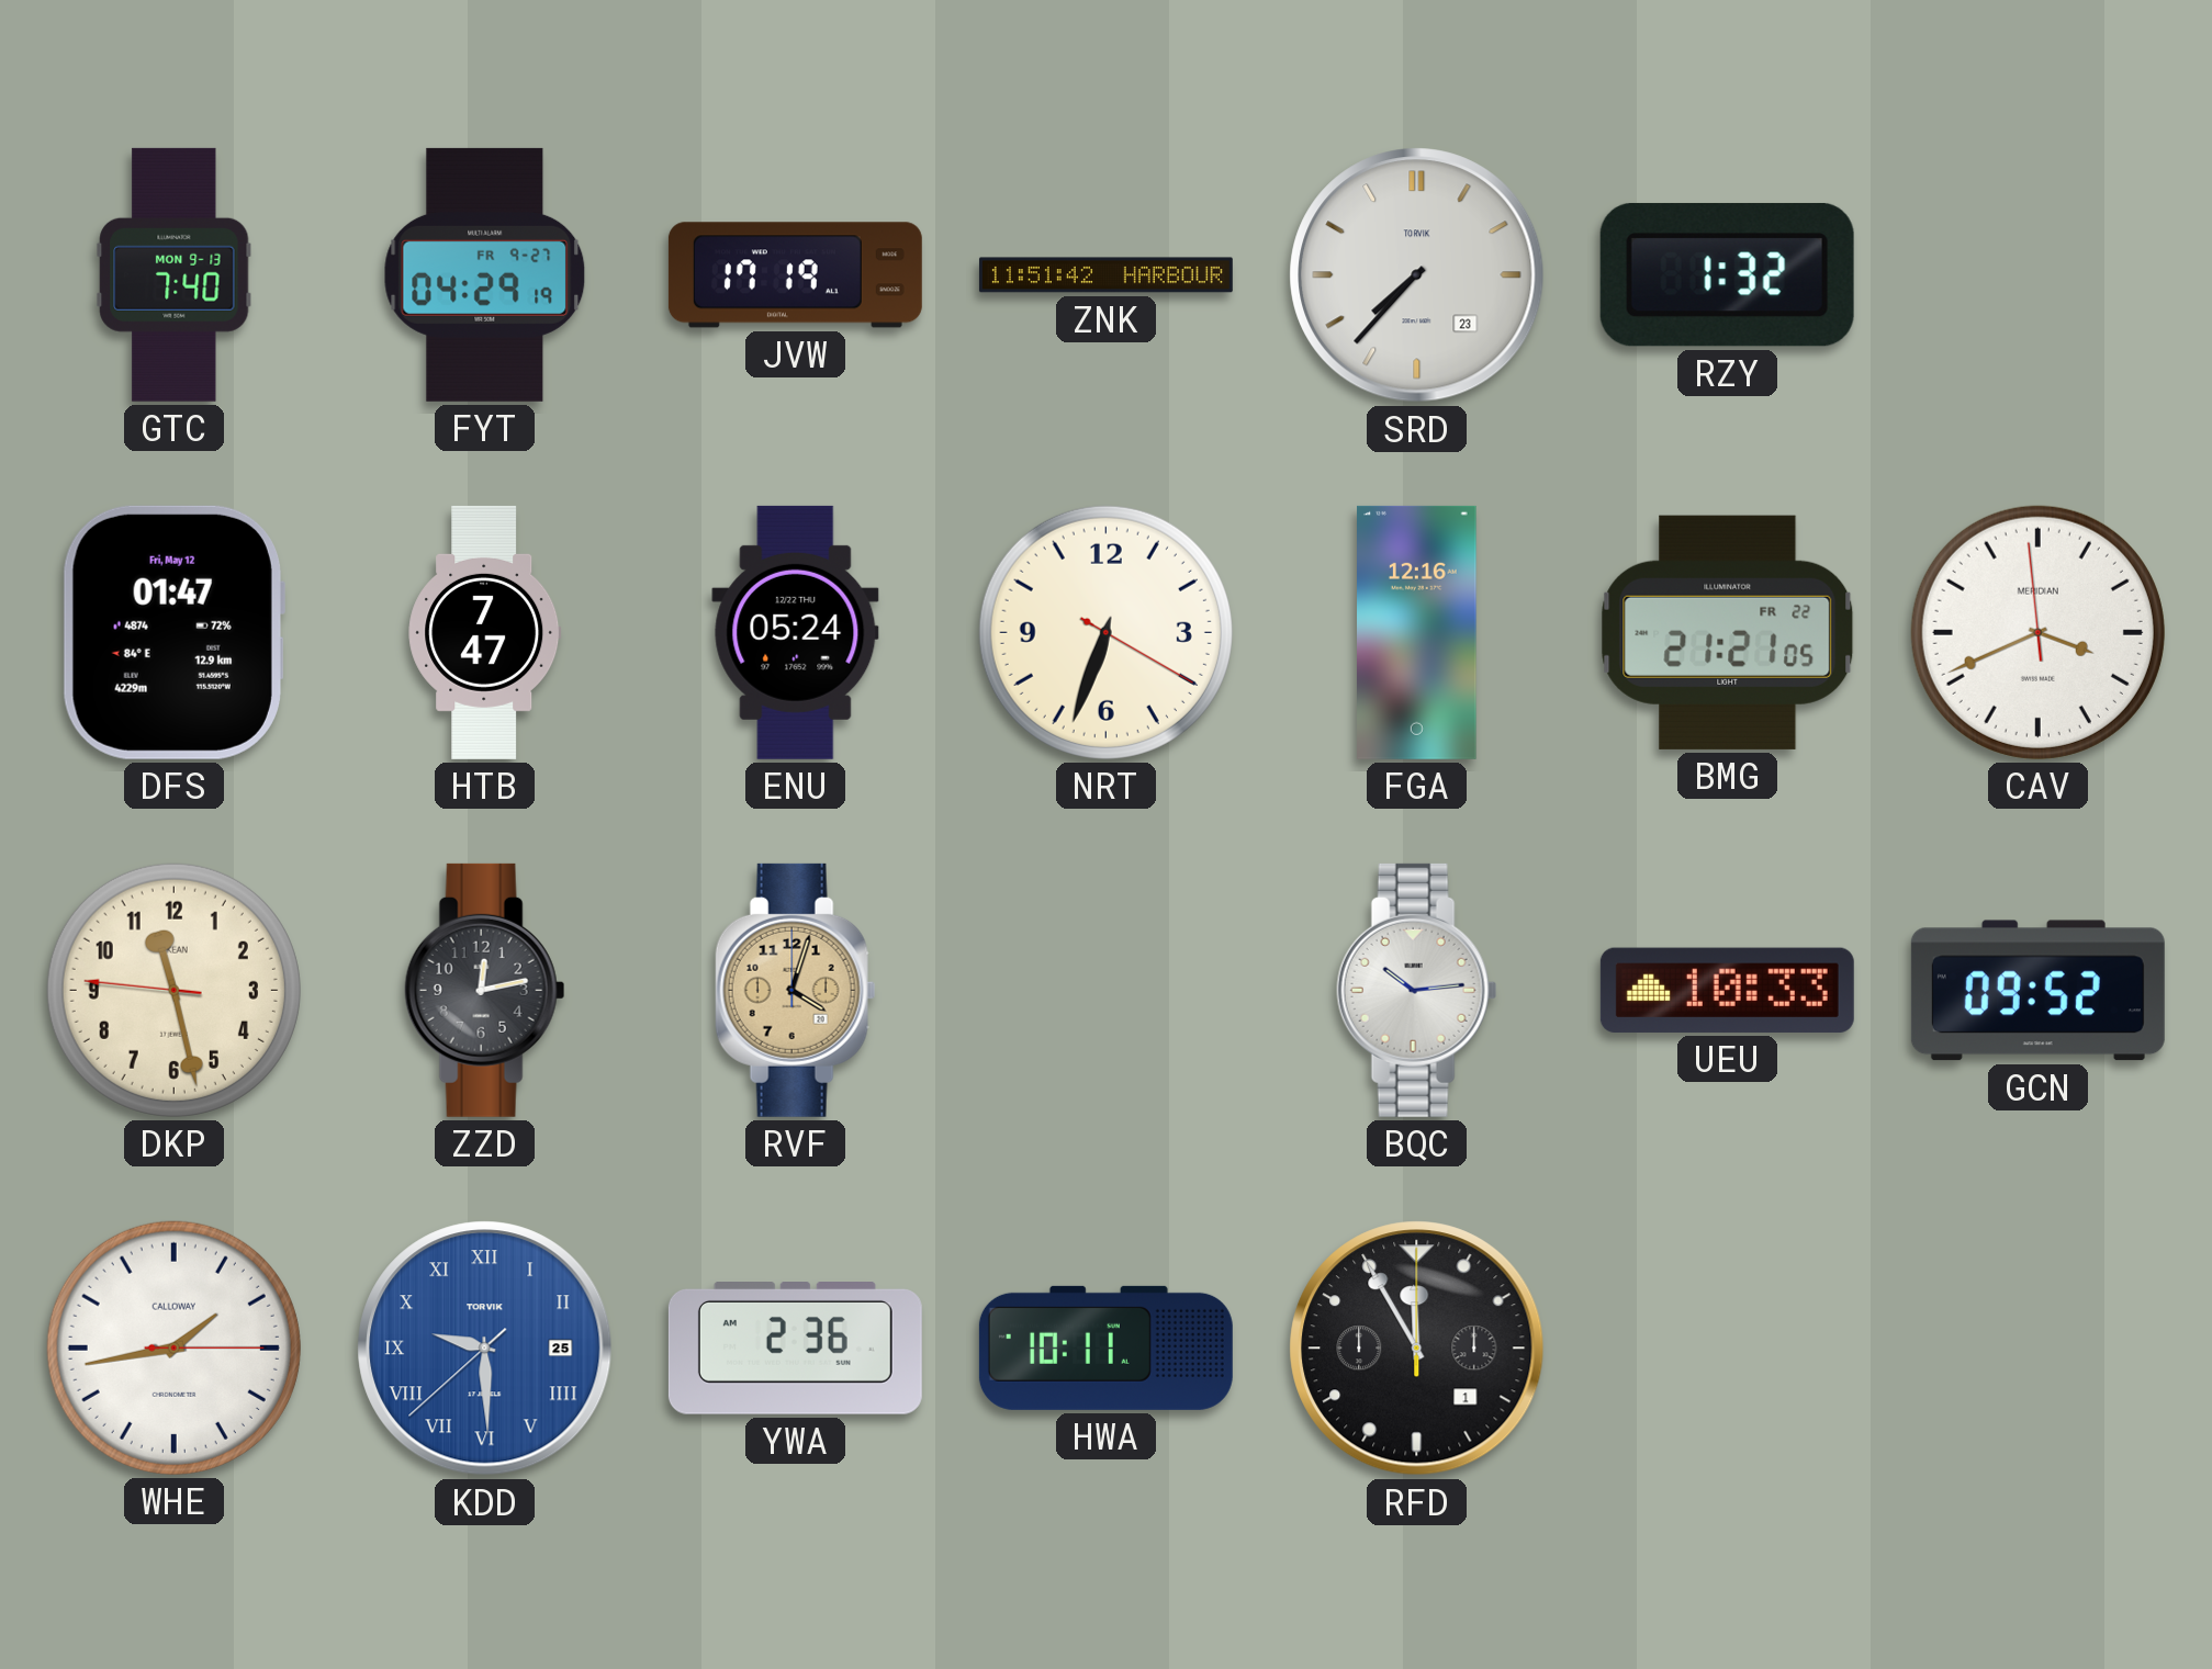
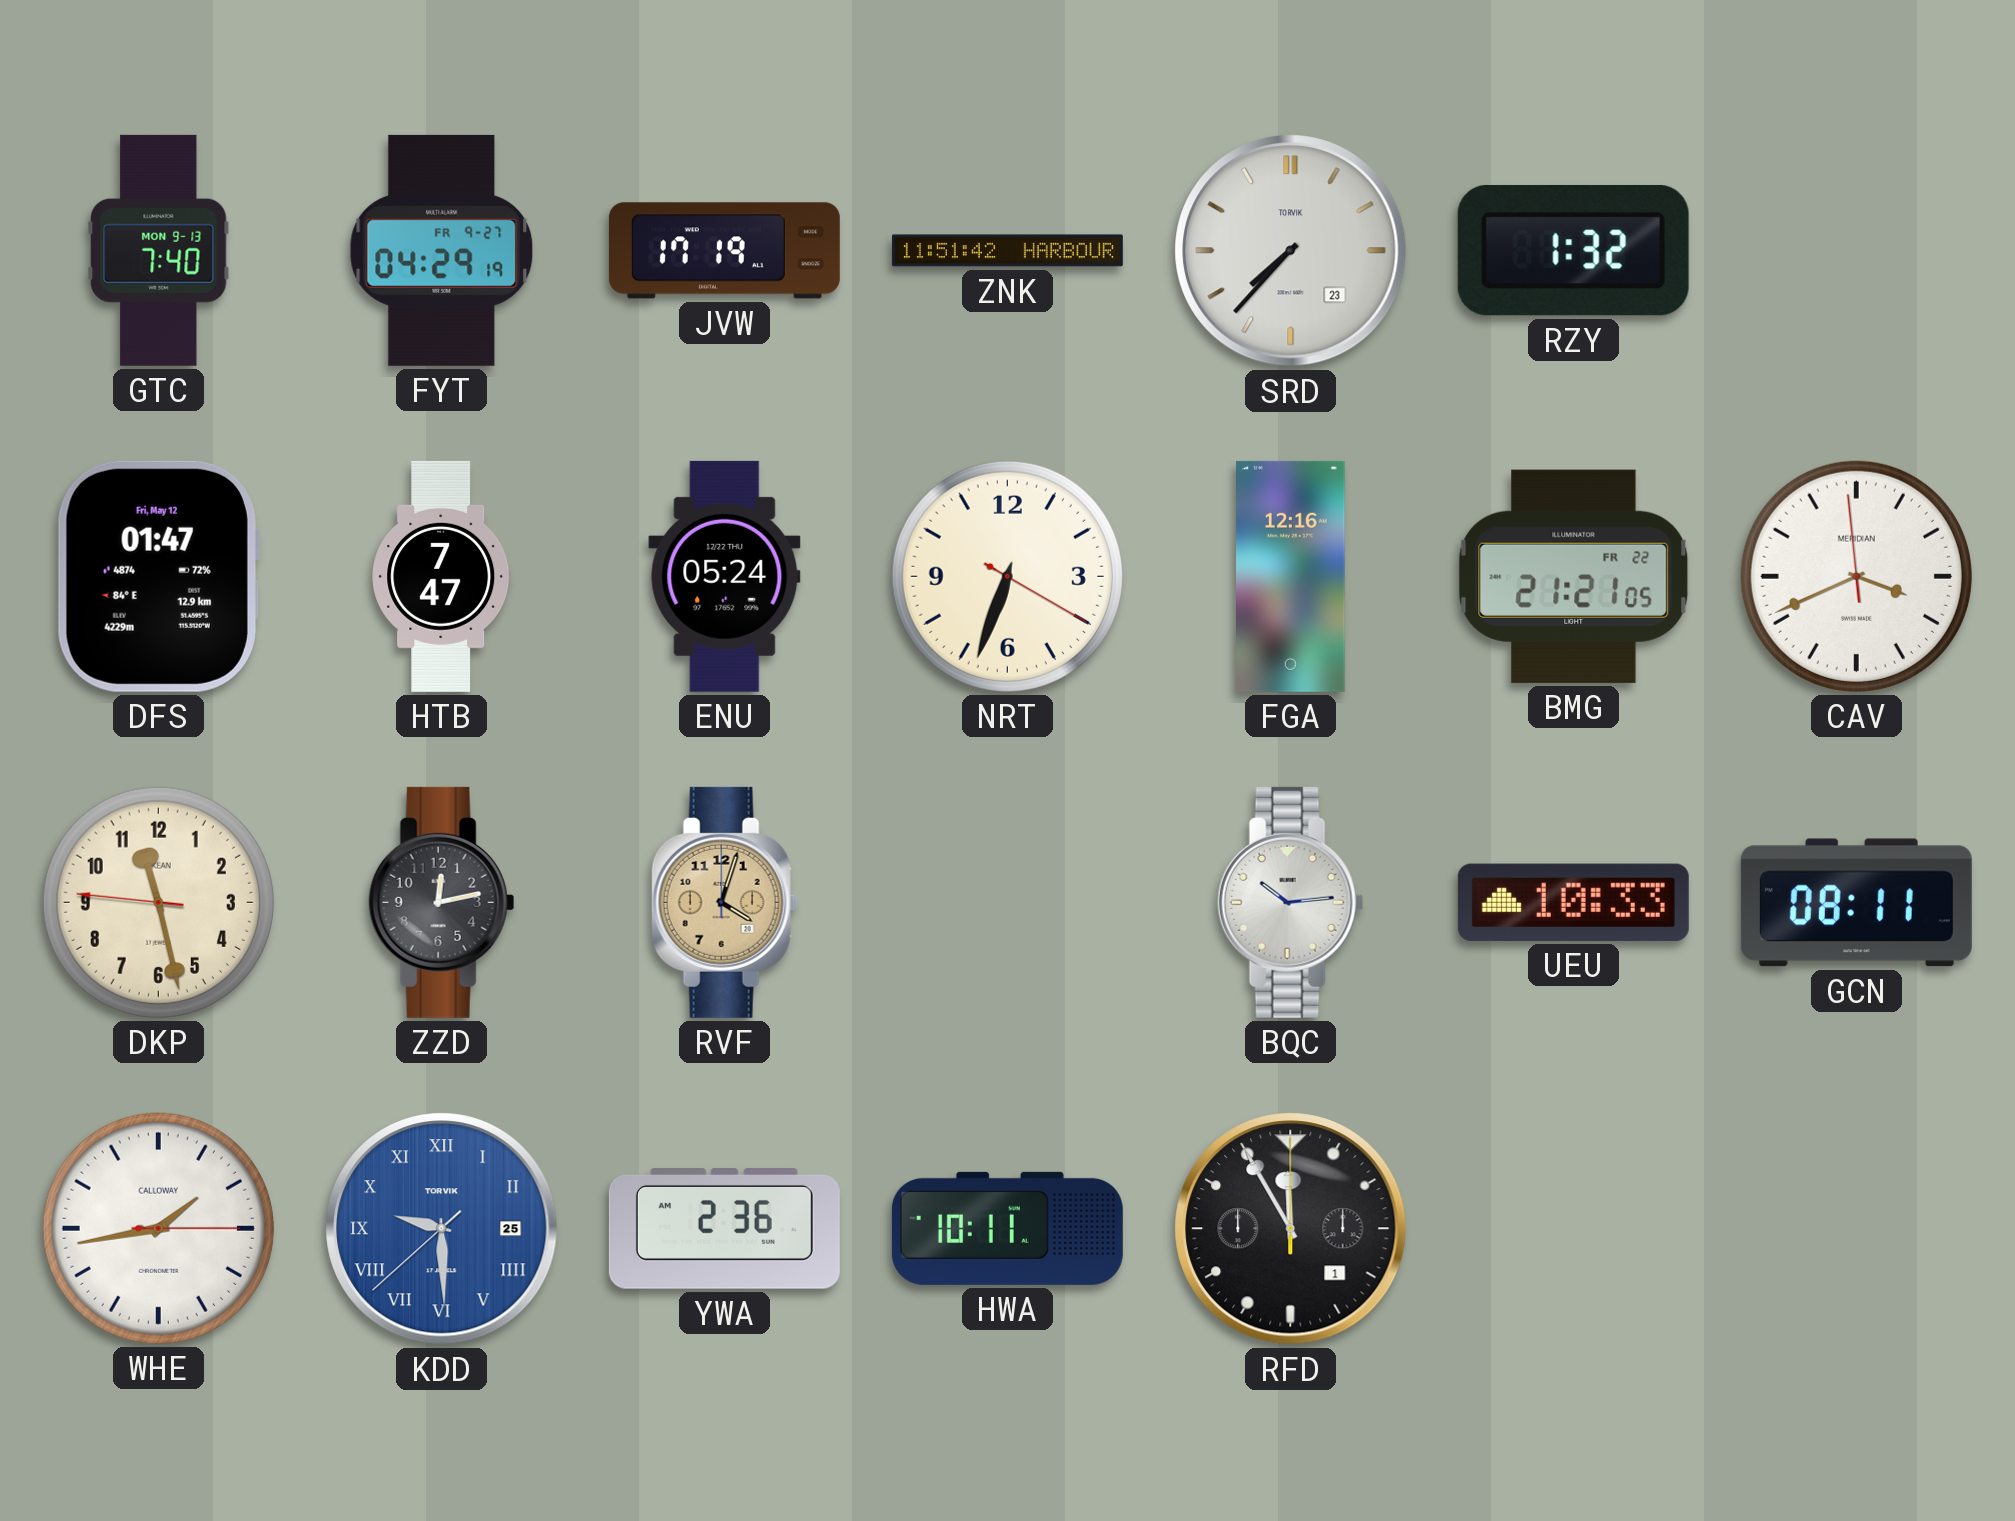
GCN: 09:52 -> 08:11 (1856, 903)
